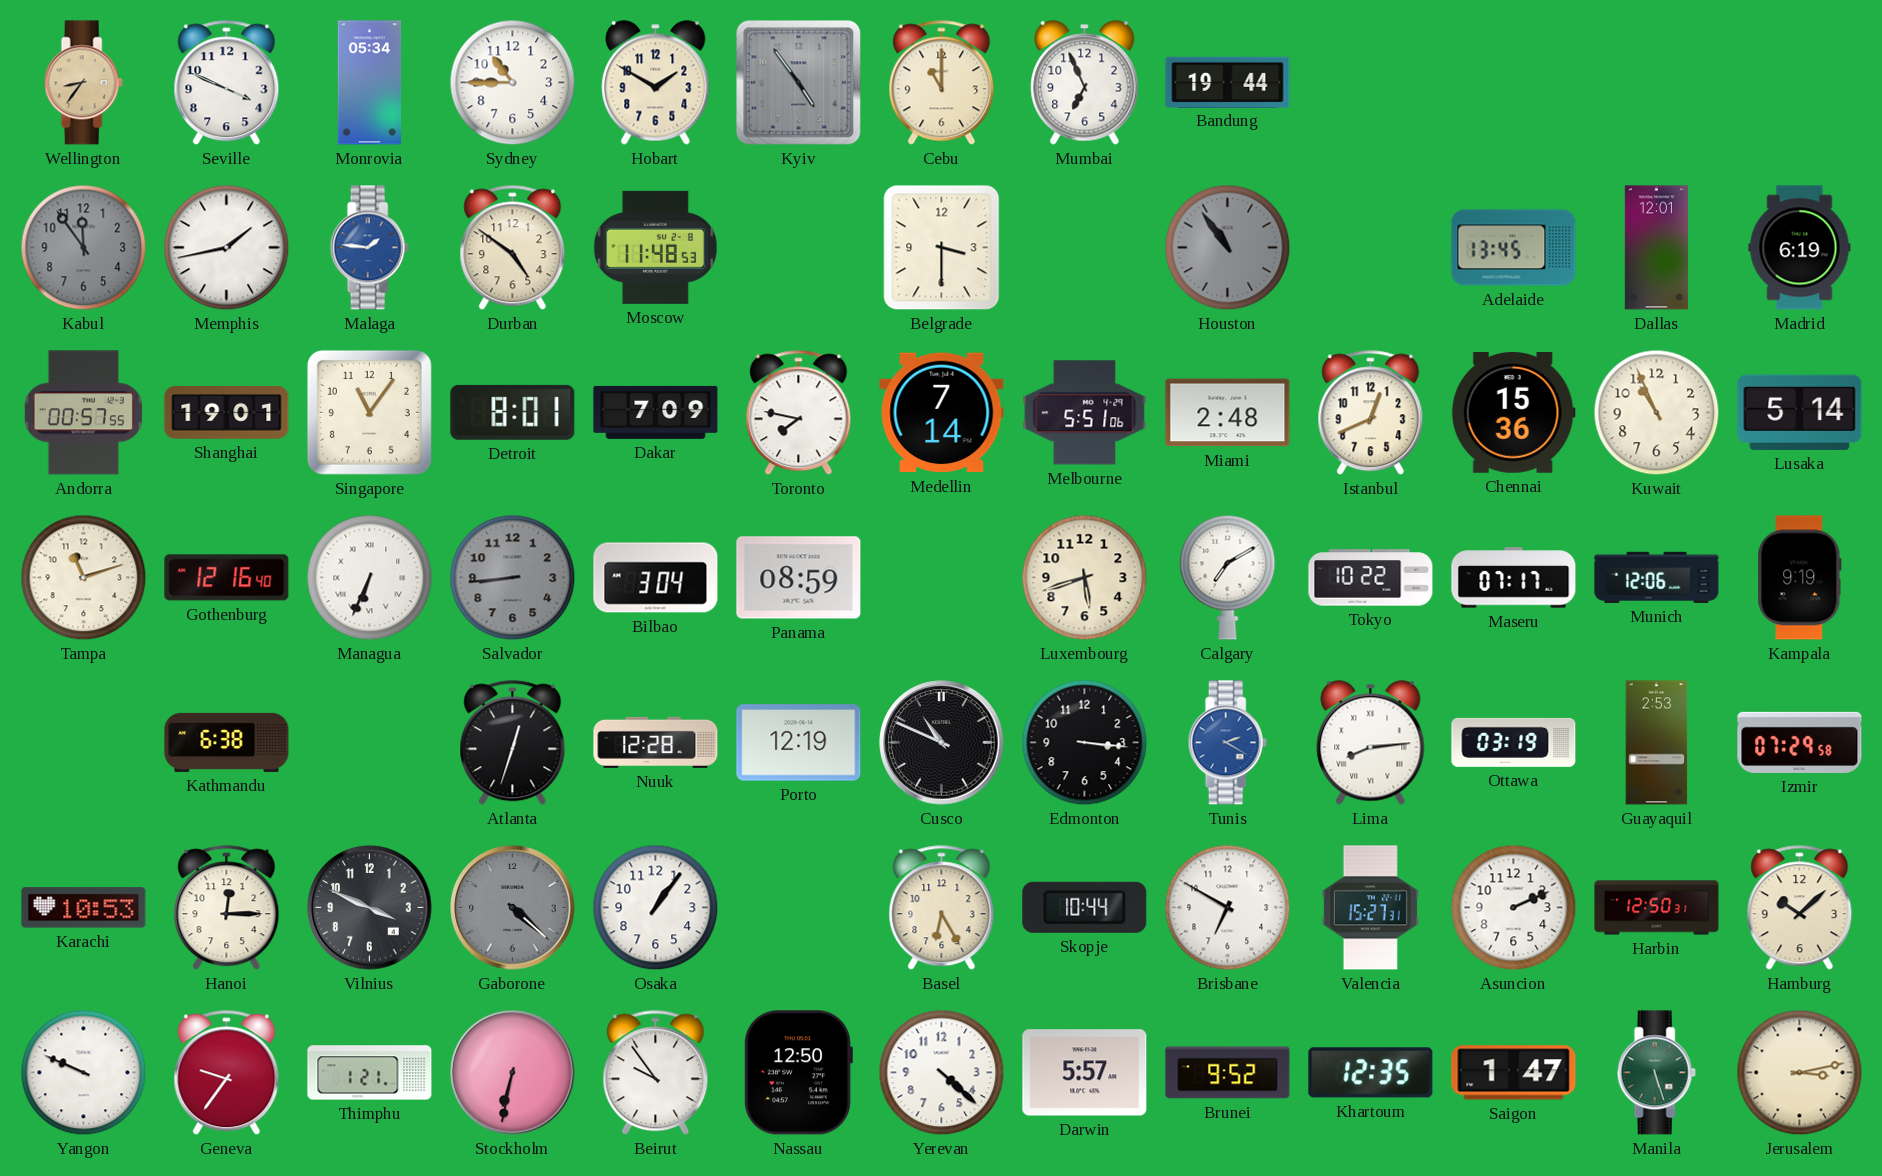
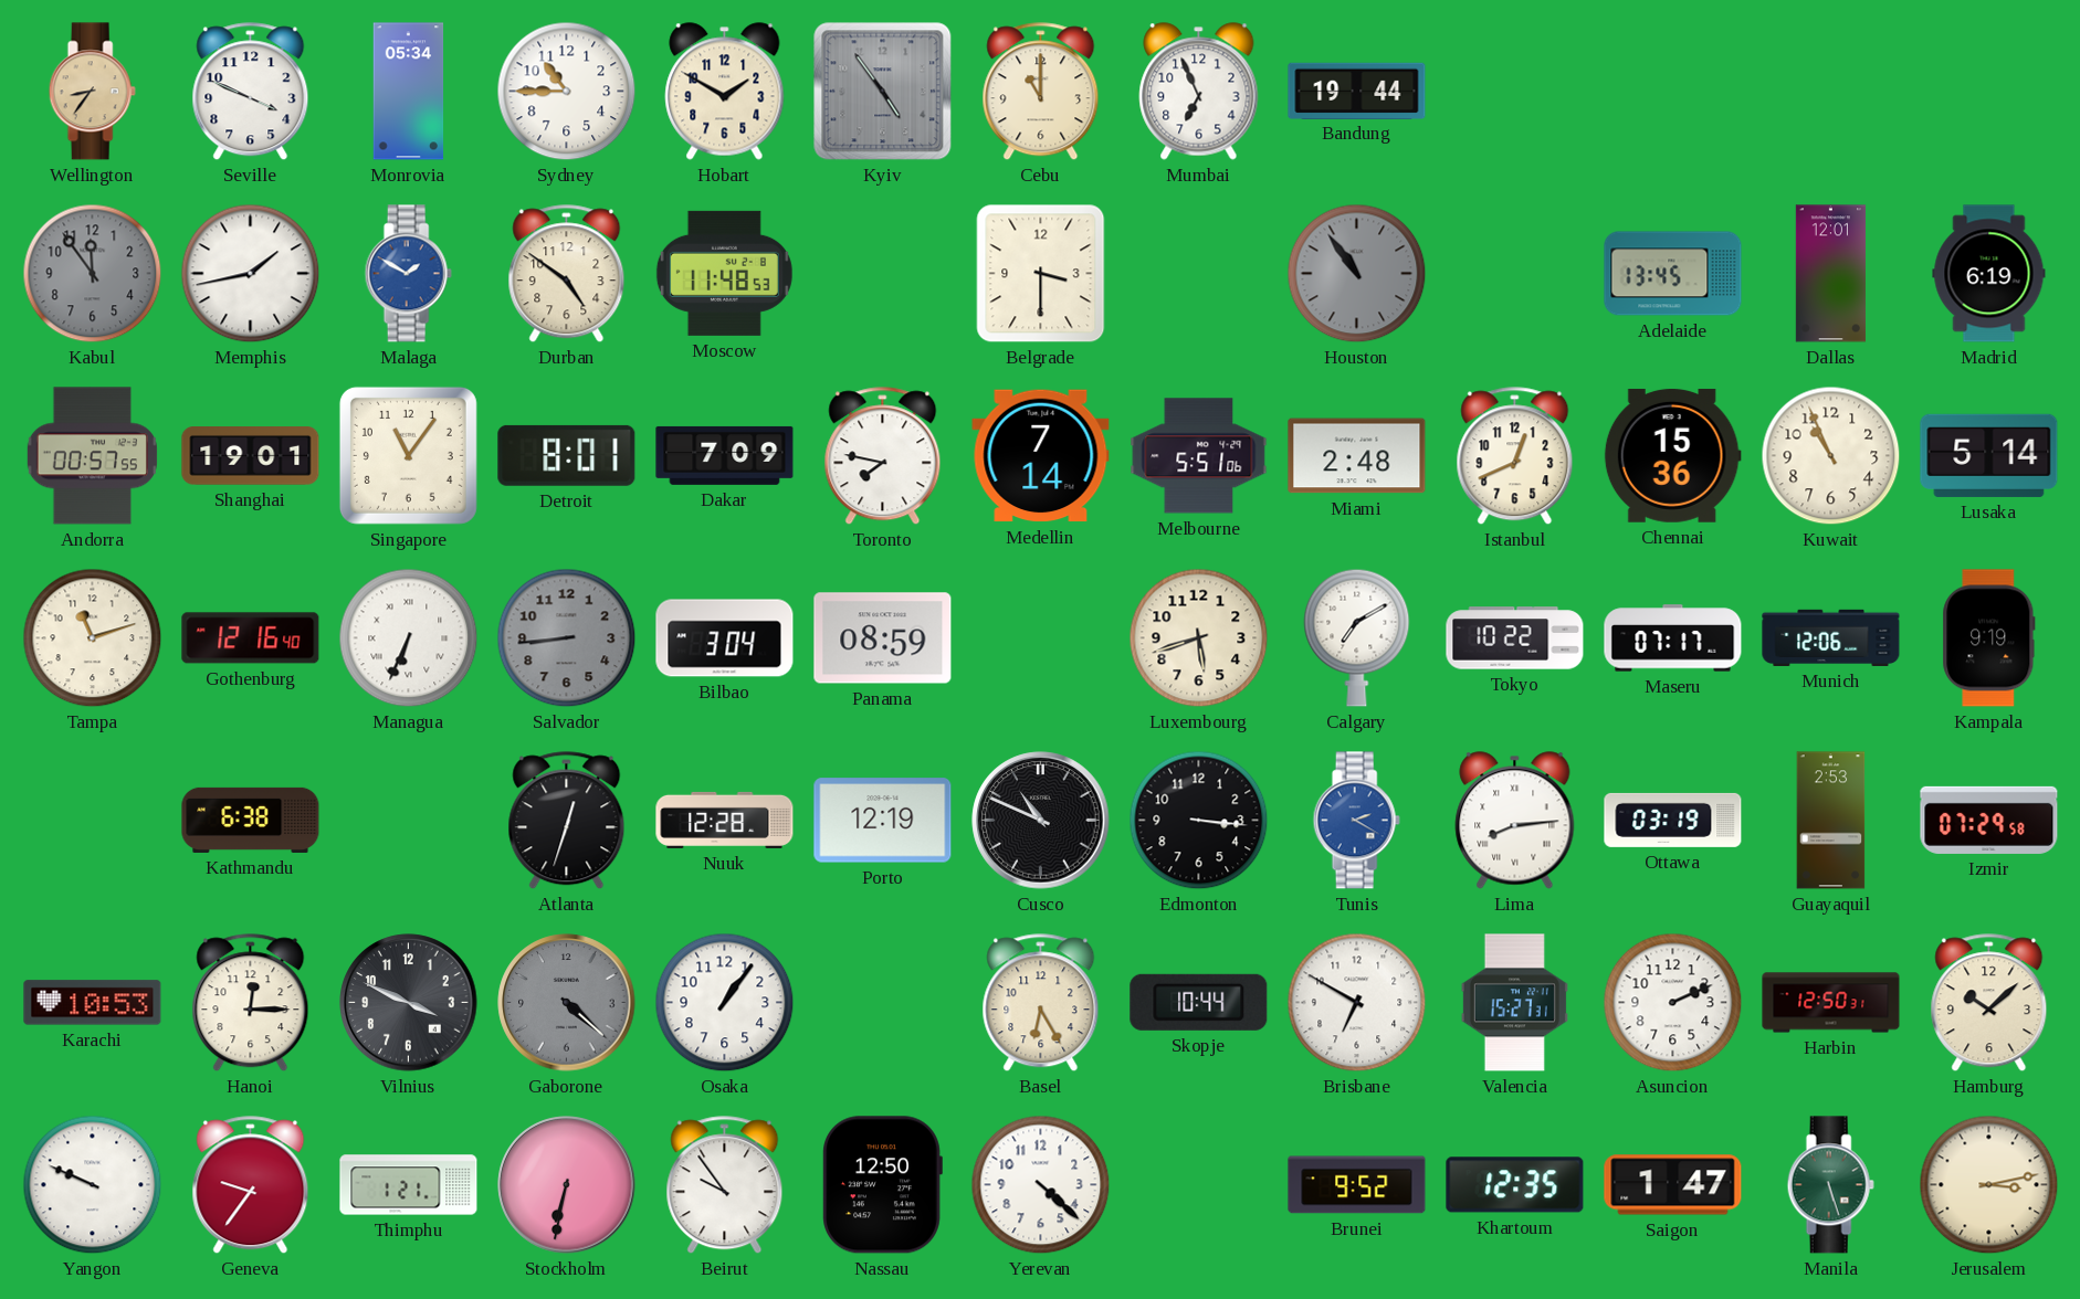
Malaga: 1:46 -> 1:50 (408, 274)
Darwin: 5:57 -> none (1085, 1073)
